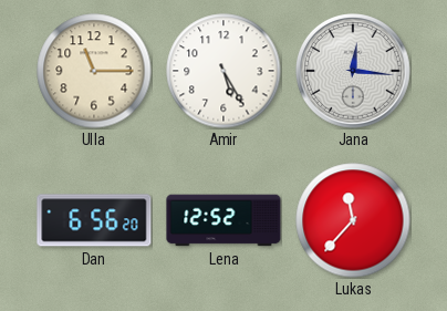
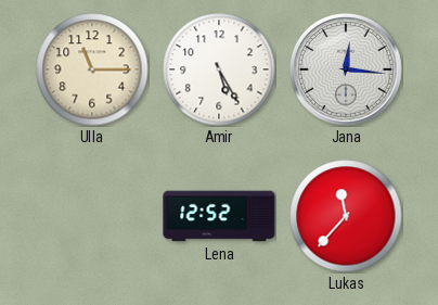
Dan: 6:56 -> none (94, 220)
